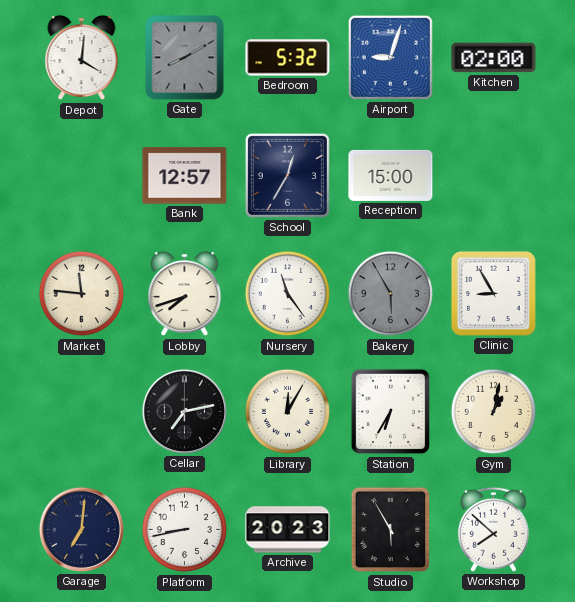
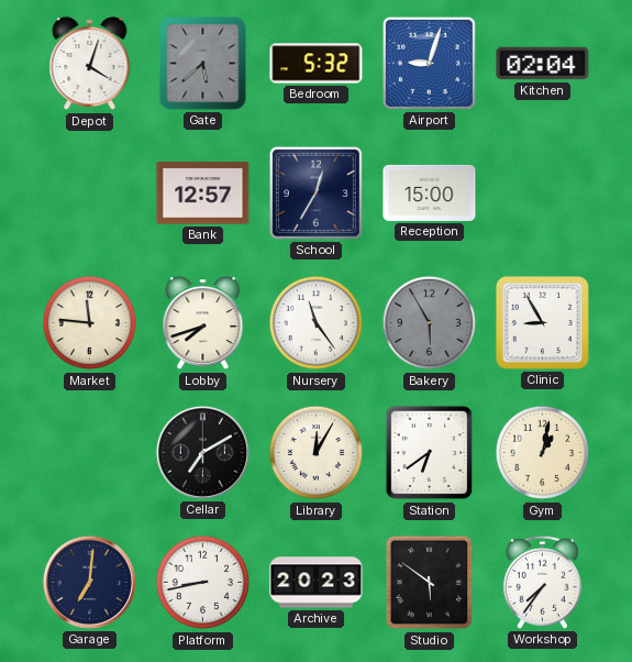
Depot: 4:01 -> 4:03 (90, 64)
Gate: 8:10 -> 5:38 (203, 64)
Kitchen: 02:00 -> 02:04 (543, 64)
Cellar: 7:13 -> 7:10 (202, 452)
Station: 6:35 -> 6:39 (430, 453)
Studio: 5:55 -> 5:51 (430, 583)
Workshop: 7:52 -> 7:36 (542, 582)
